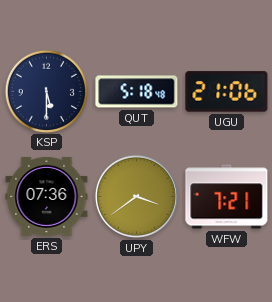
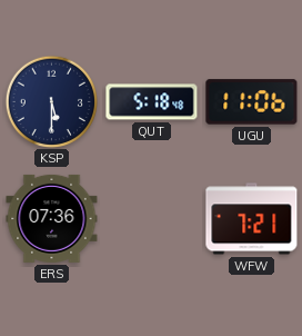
UGU: 21:06 -> 11:06 (252, 102)
UPY: 3:39 -> none (136, 196)
